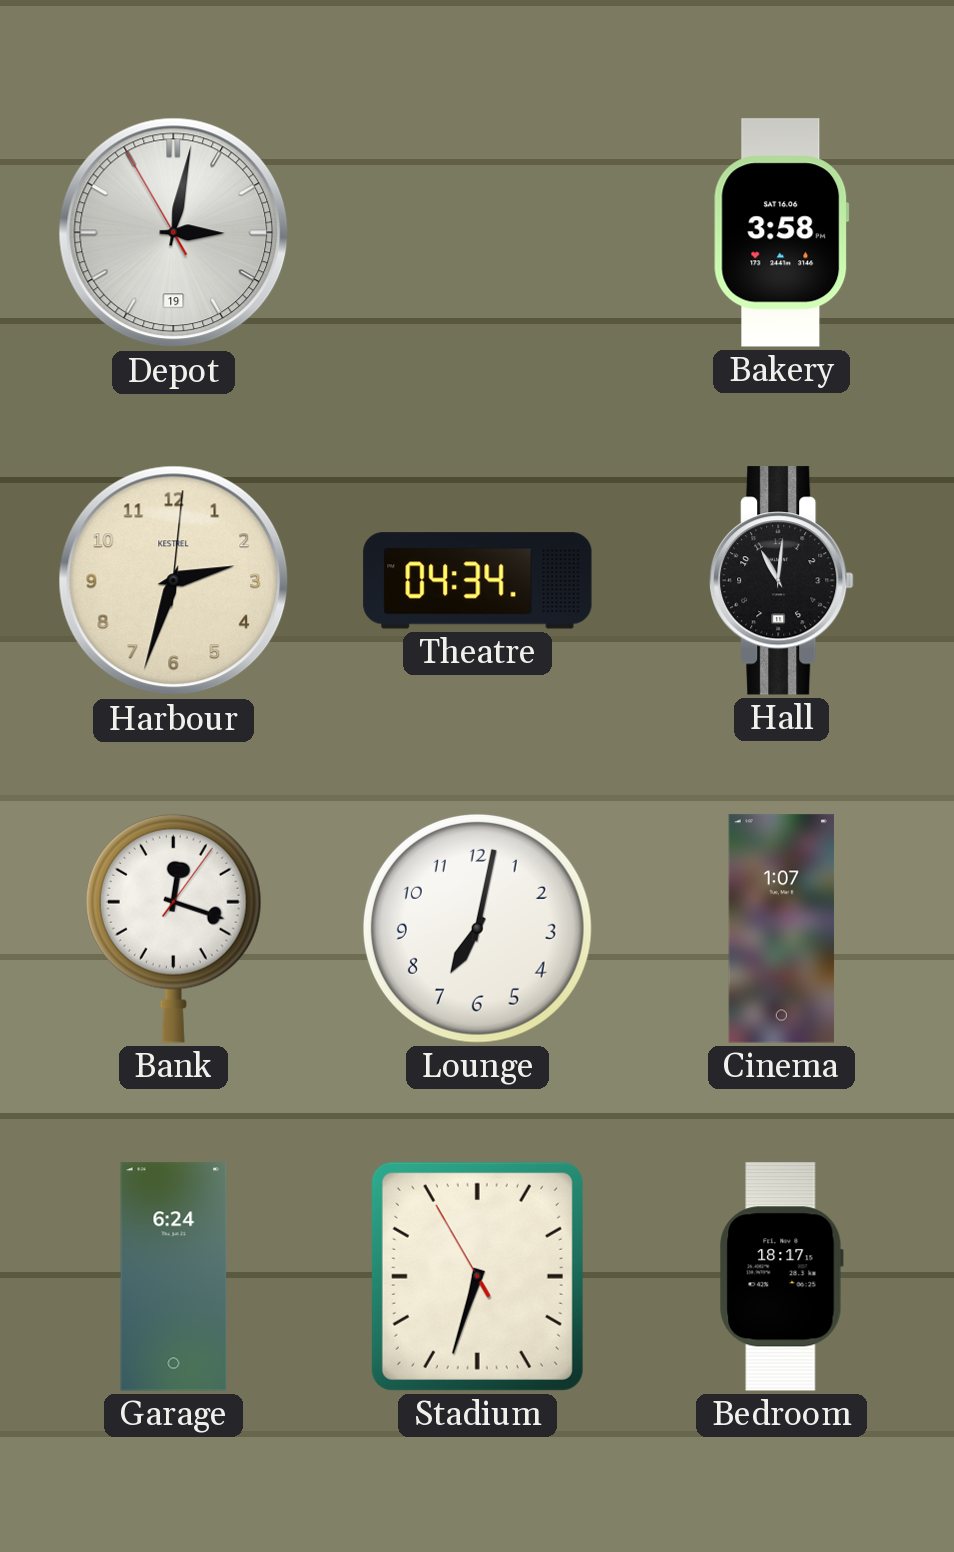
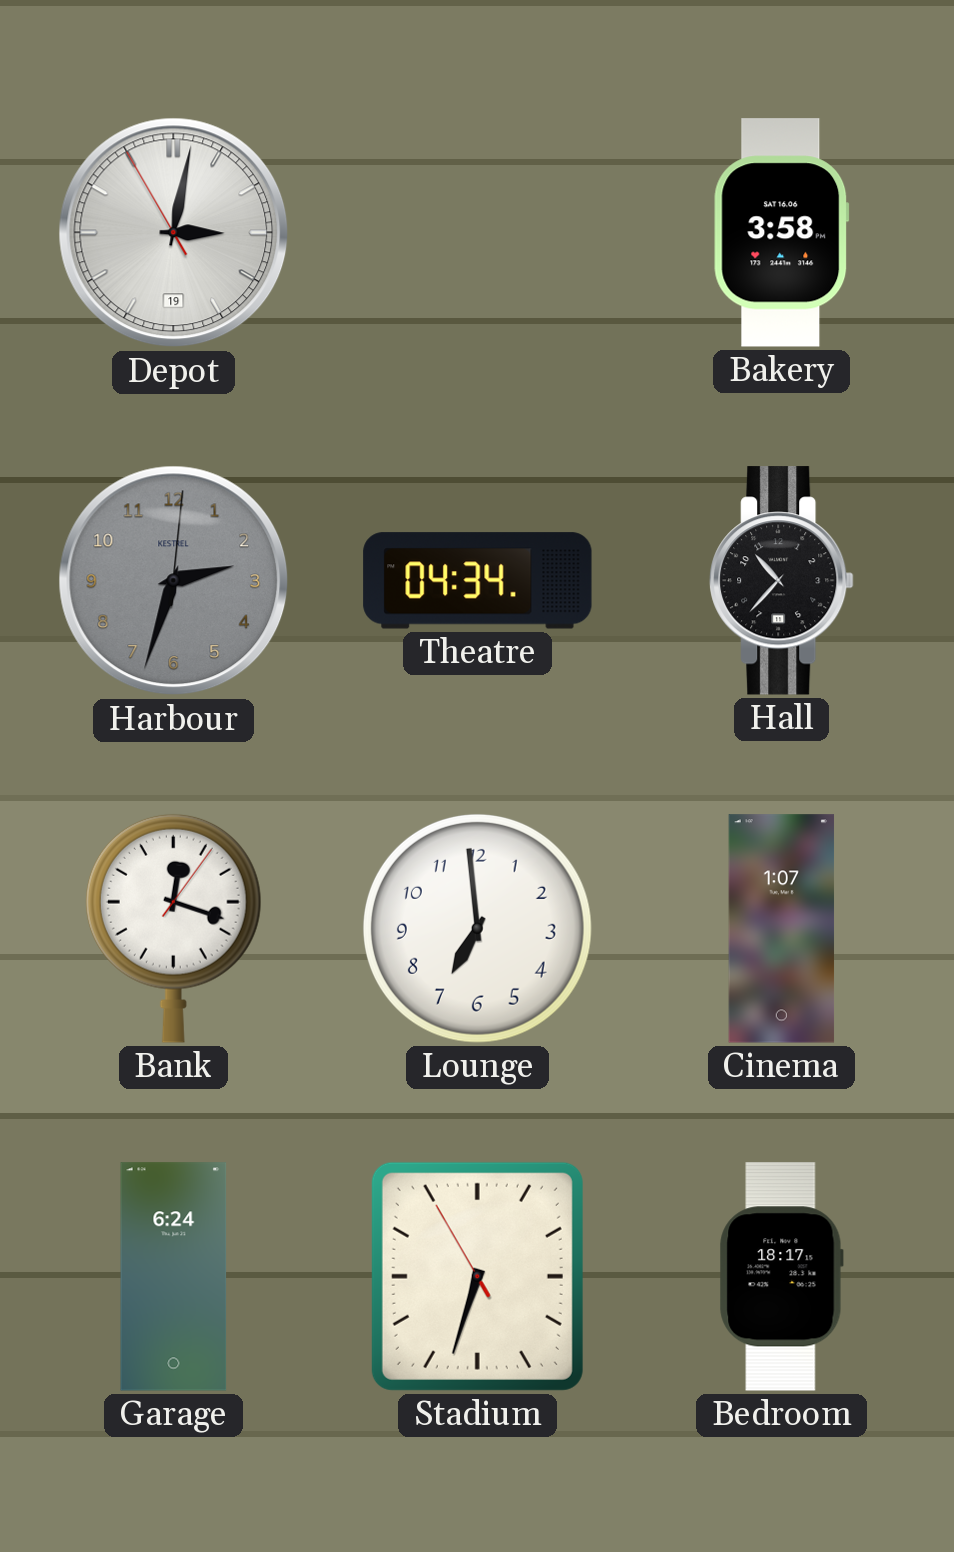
Harbour dial: cream -> grey (174, 581)
Hall: 11:01 -> 10:37 (782, 581)
Lounge: 7:02 -> 6:59 (477, 928)
